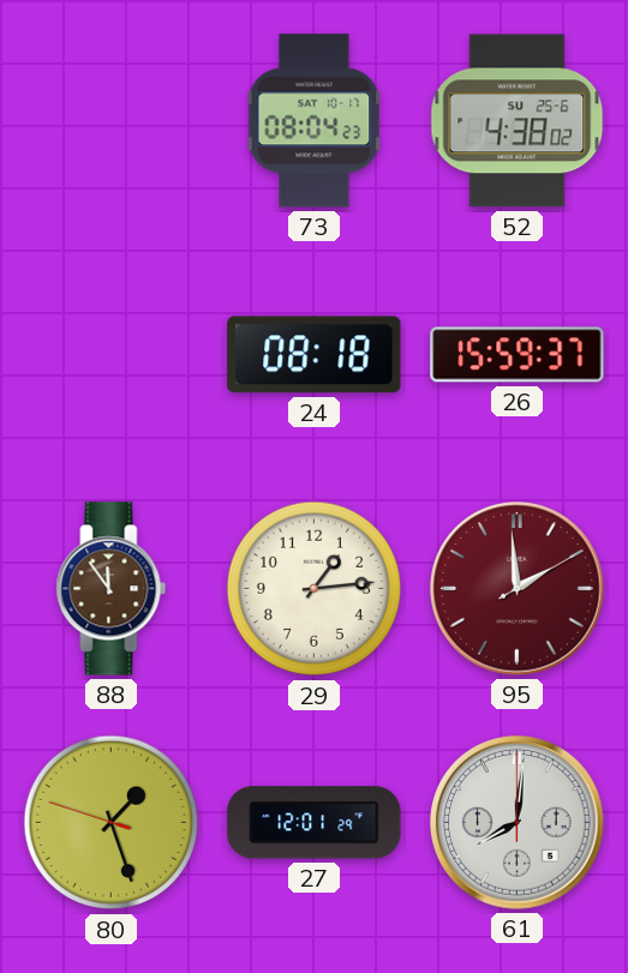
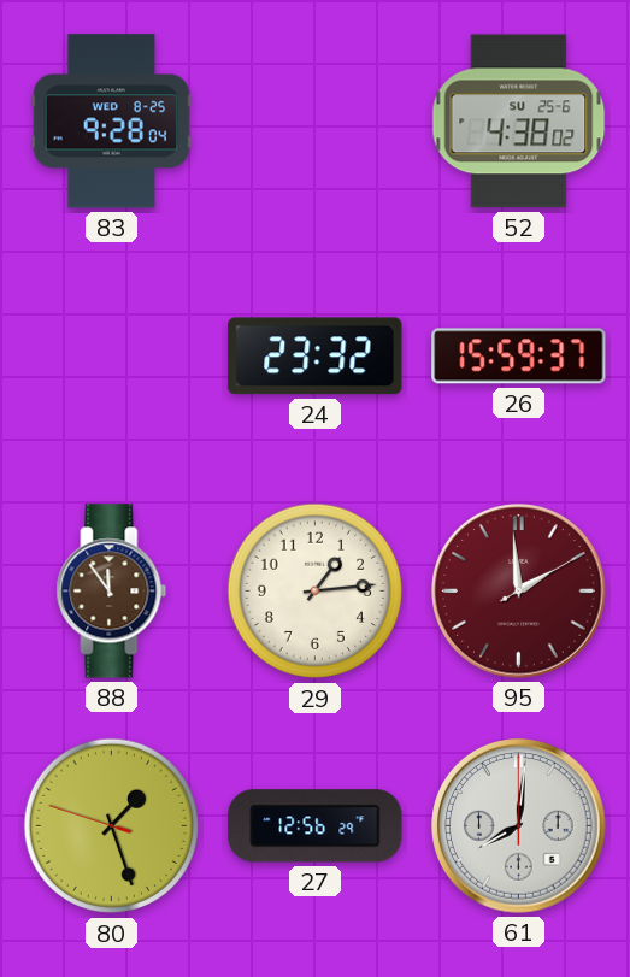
83: none -> 9:28 (112, 122)
73: 08:04 -> none (315, 121)
24: 08:18 -> 23:32 (316, 357)
27: 12:01 -> 12:56 (316, 826)
